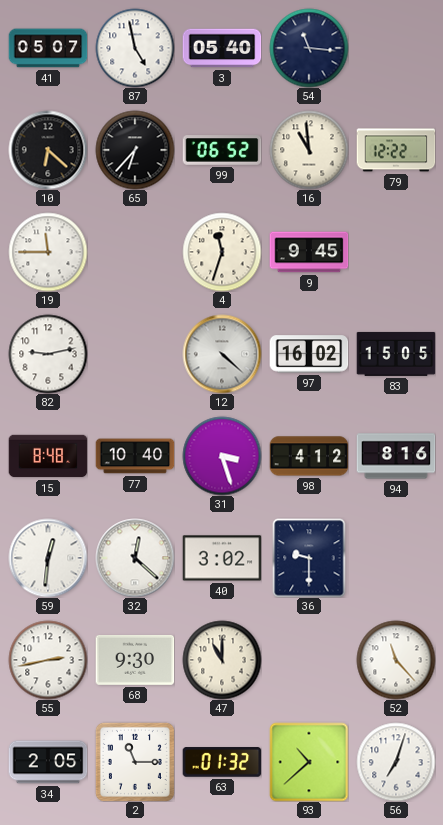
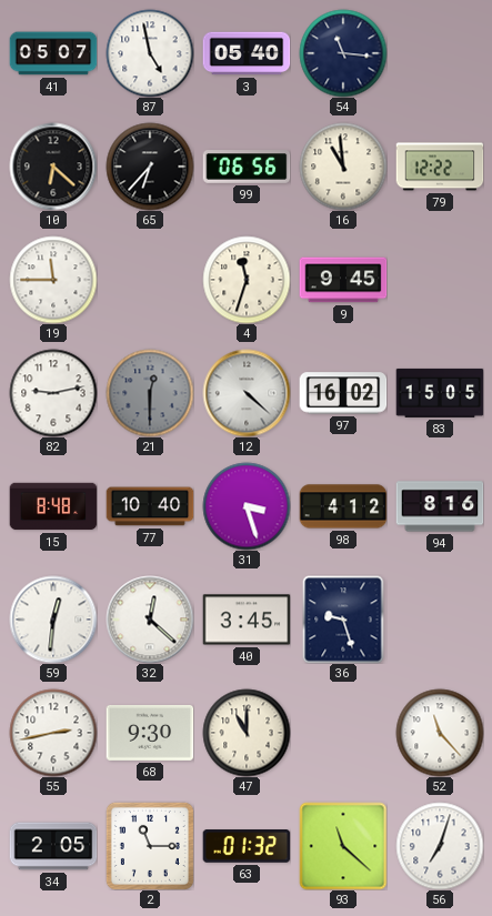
99: 06:52 -> 06:56 (247, 167)
21: none -> 12:30 (150, 393)
40: 3:02 -> 3:45 (247, 620)
36: 9:30 -> 9:27 (343, 620)
93: 10:38 -> 11:22 (343, 846)
